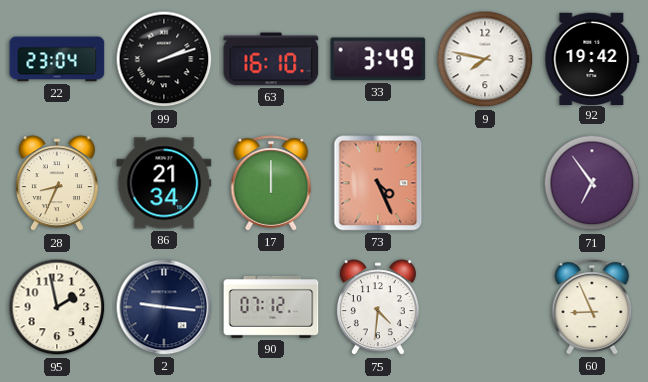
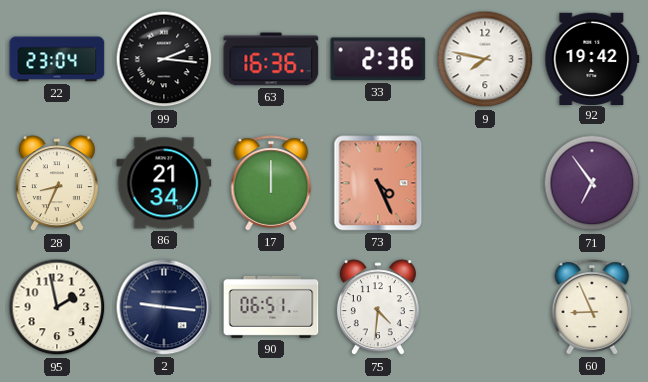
99: 2:12 -> 2:16 (164, 59)
63: 16:10 -> 16:36 (271, 59)
33: 3:49 -> 2:36 (378, 59)
90: 07:12 -> 06:51 (271, 307)
